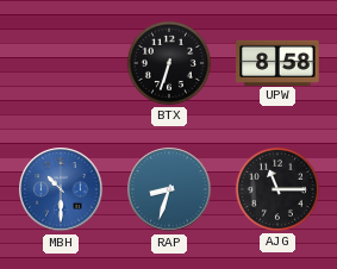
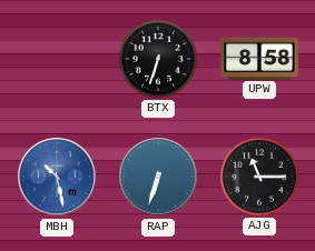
MBH: 10:30 -> 10:28 (57, 177)
RAP: 8:33 -> 6:33 (158, 177)
